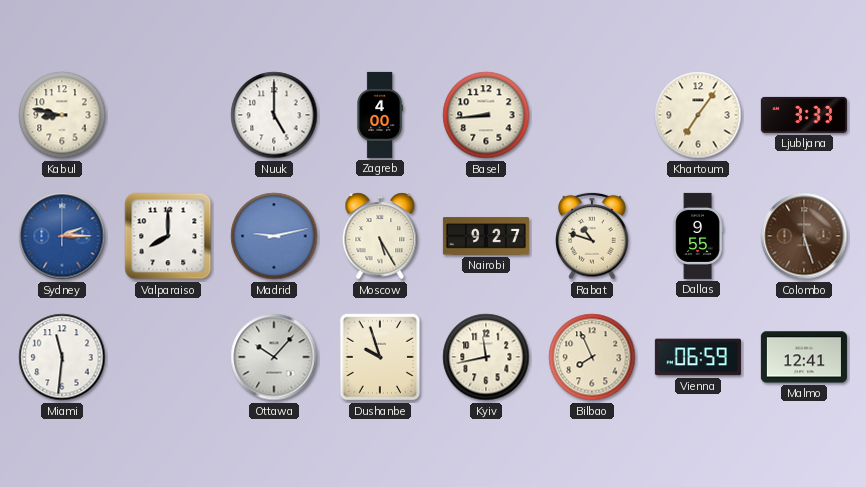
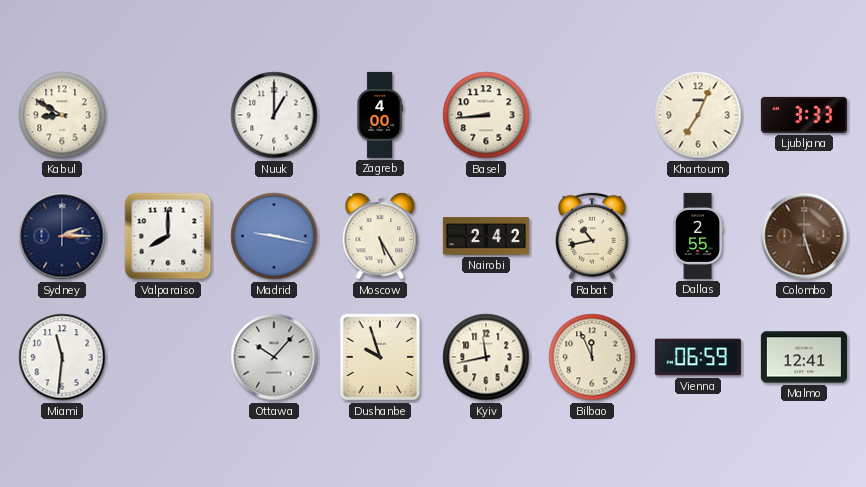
Kabul: 8:47 -> 8:50 (62, 115)
Nuuk: 5:00 -> 1:00 (274, 115)
Khartoum: 7:06 -> 7:04 (698, 115)
Sydney dial: blue -> navy (62, 236)
Madrid: 9:13 -> 9:17 (274, 236)
Nairobi: 9:27 -> 2:42 (486, 236)
Rabat: 10:48 -> 10:43 (592, 236)
Dallas: 9:55 -> 2:55 (698, 236)
Bilbao: 7:56 -> 11:56 (592, 357)
